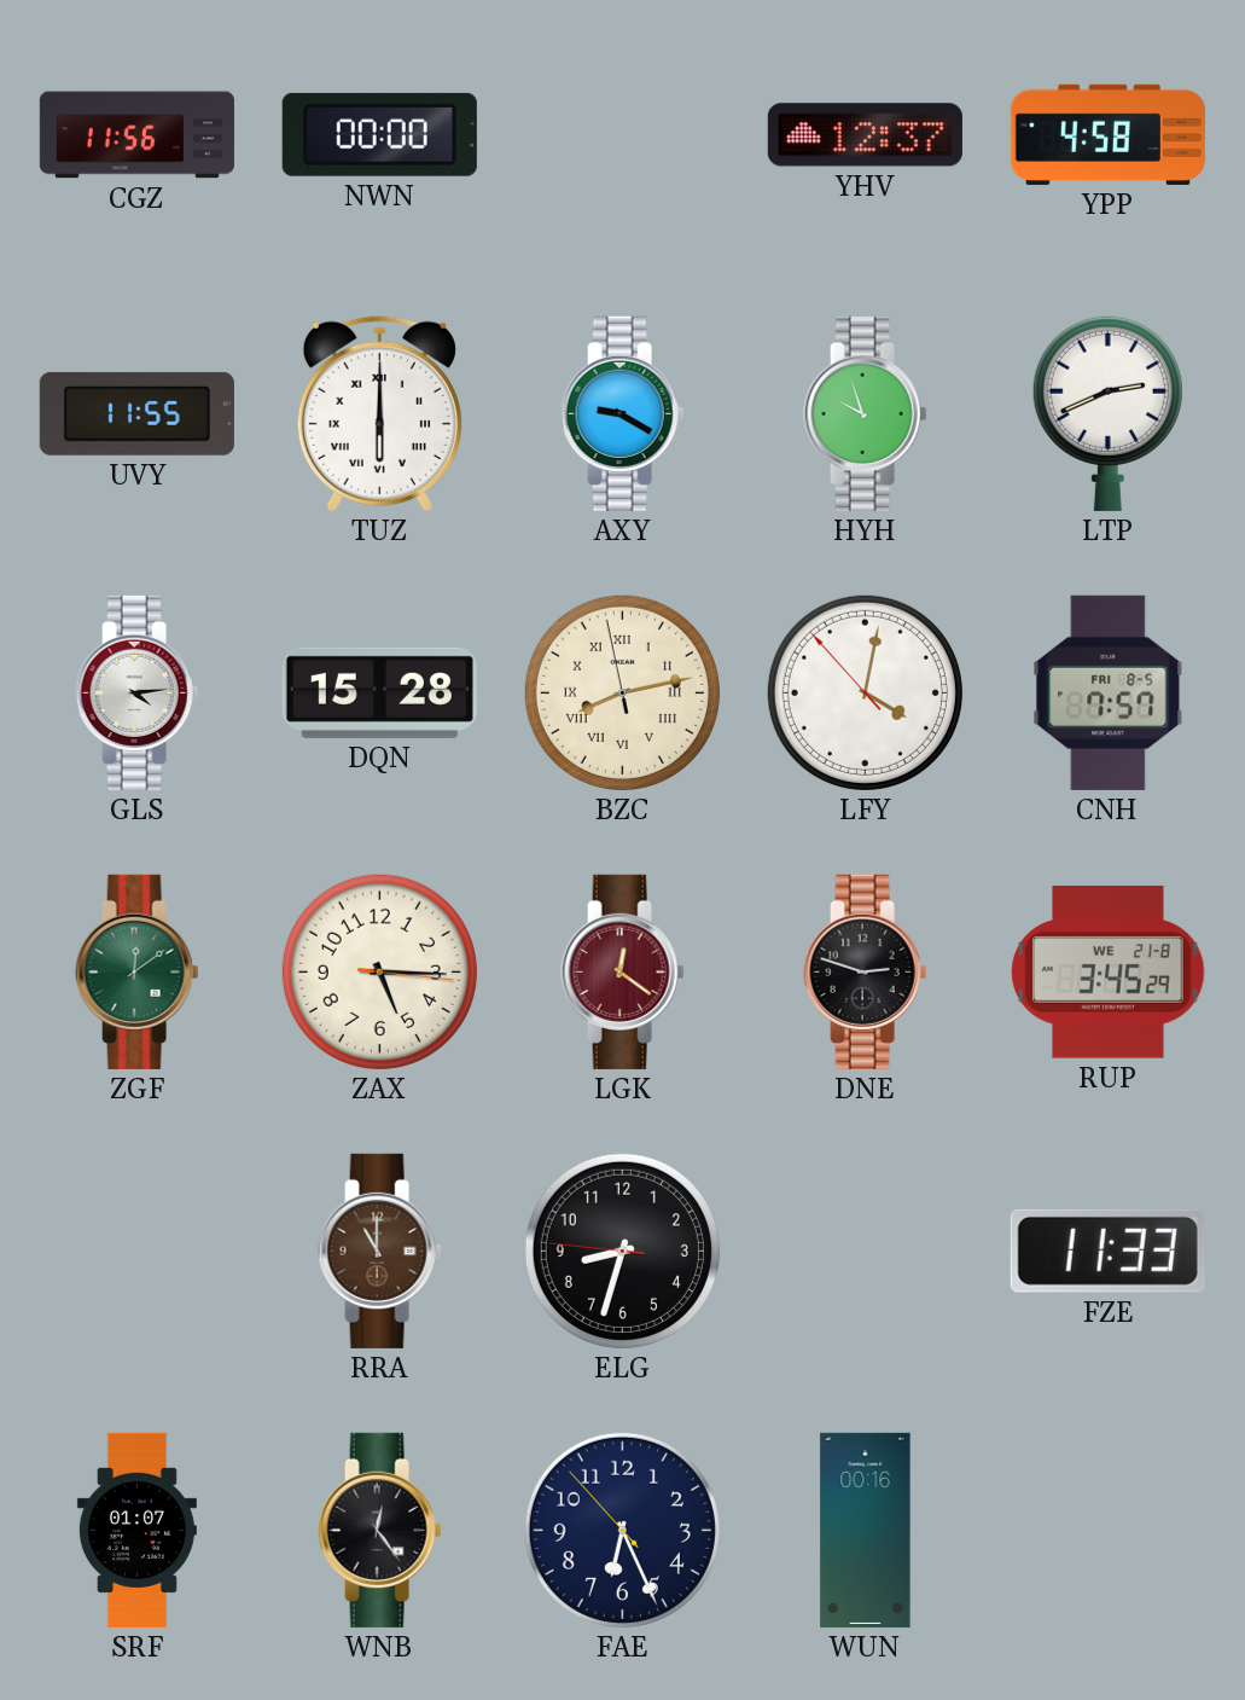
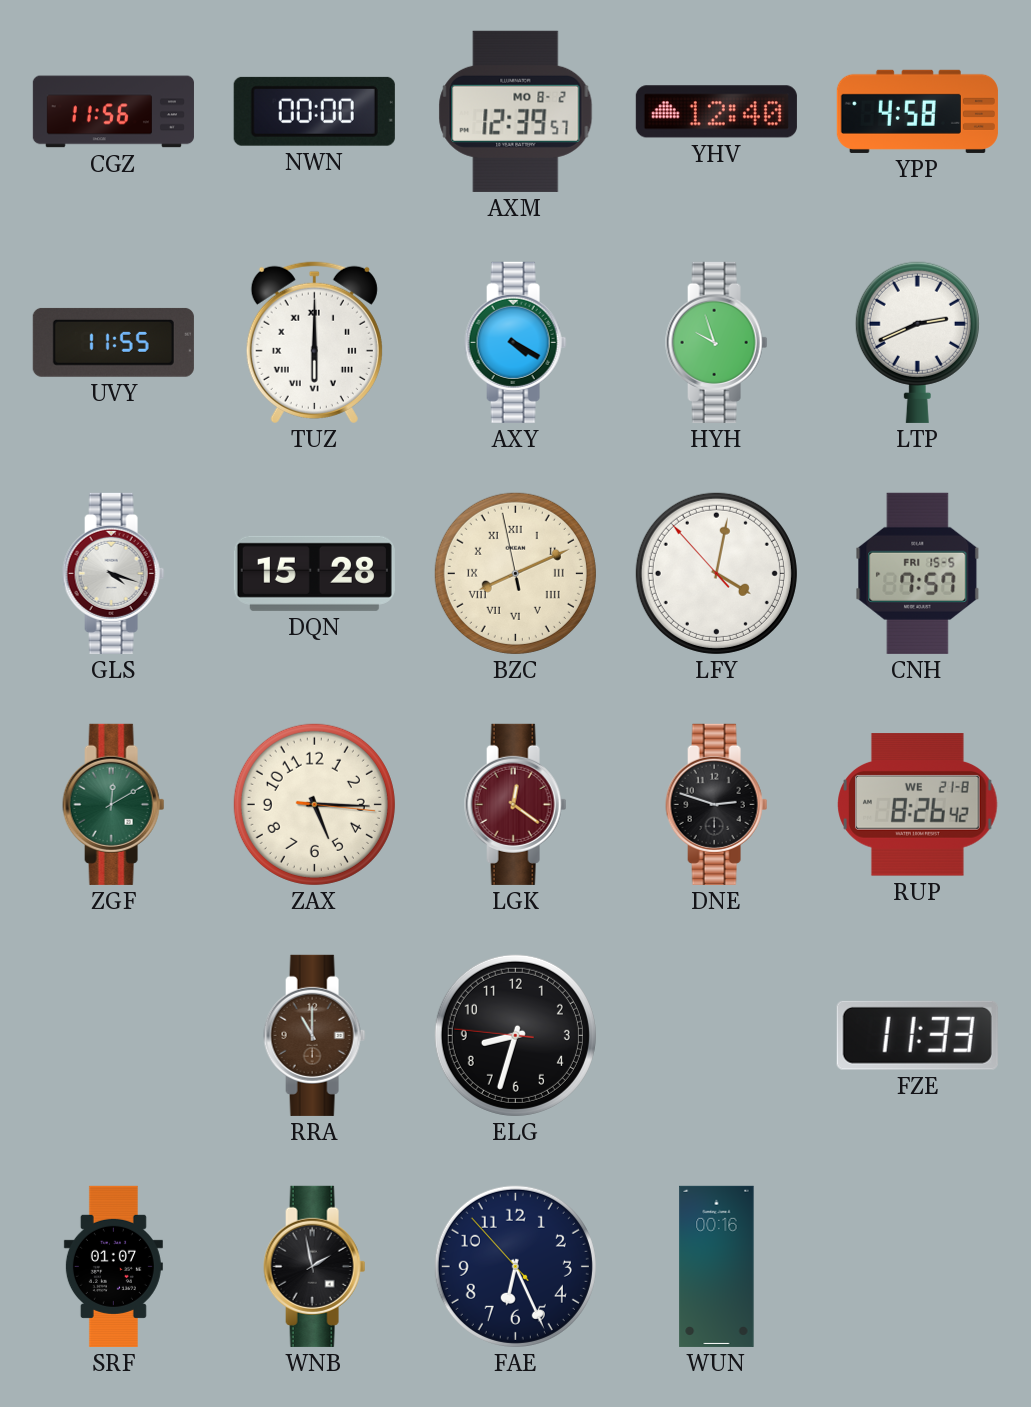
AXM: none -> 12:39 (516, 111)
YHV: 12:37 -> 12:40 (716, 112)
AXY: 9:20 -> 4:20 (516, 342)
GLS: 4:14 -> 4:18 (114, 573)
BZC: 8:12 -> 8:10 (515, 573)
CNH date: FRI 8-5 -> FRI 15-5 (918, 573)
ZGF: 12:09 -> 12:10 (114, 804)
RUP: 3:45 -> 8:26 (918, 805)
WNB: 12:24 -> 1:58 (315, 1266)
